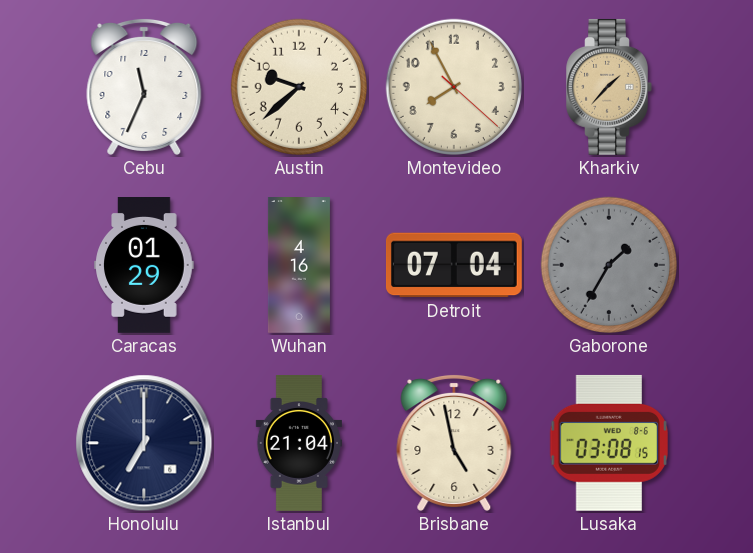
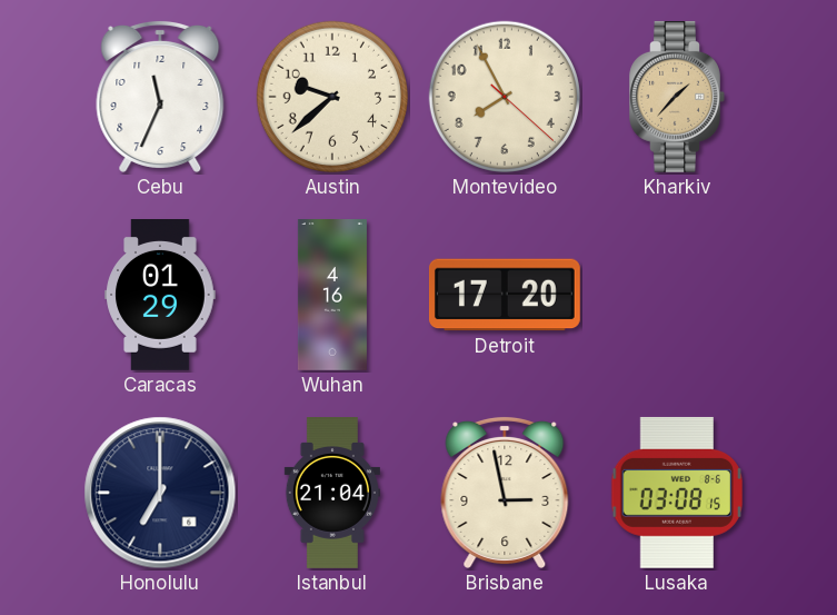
Detroit: 07:04 -> 17:20 (505, 295)
Gaborone: 1:35 -> none (609, 265)
Brisbane: 4:58 -> 2:58 (505, 492)
